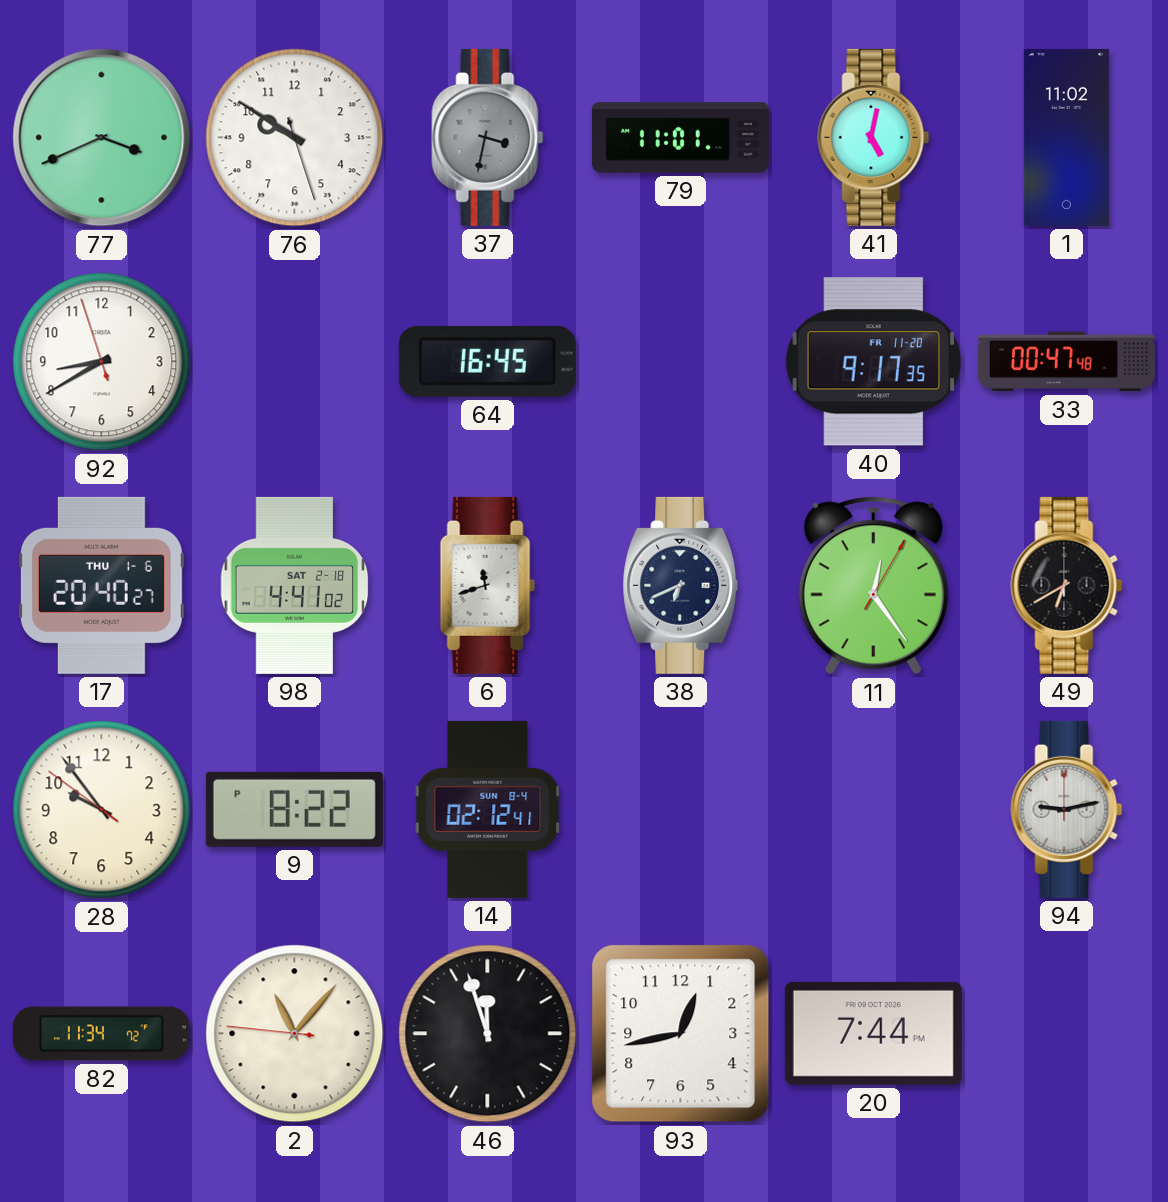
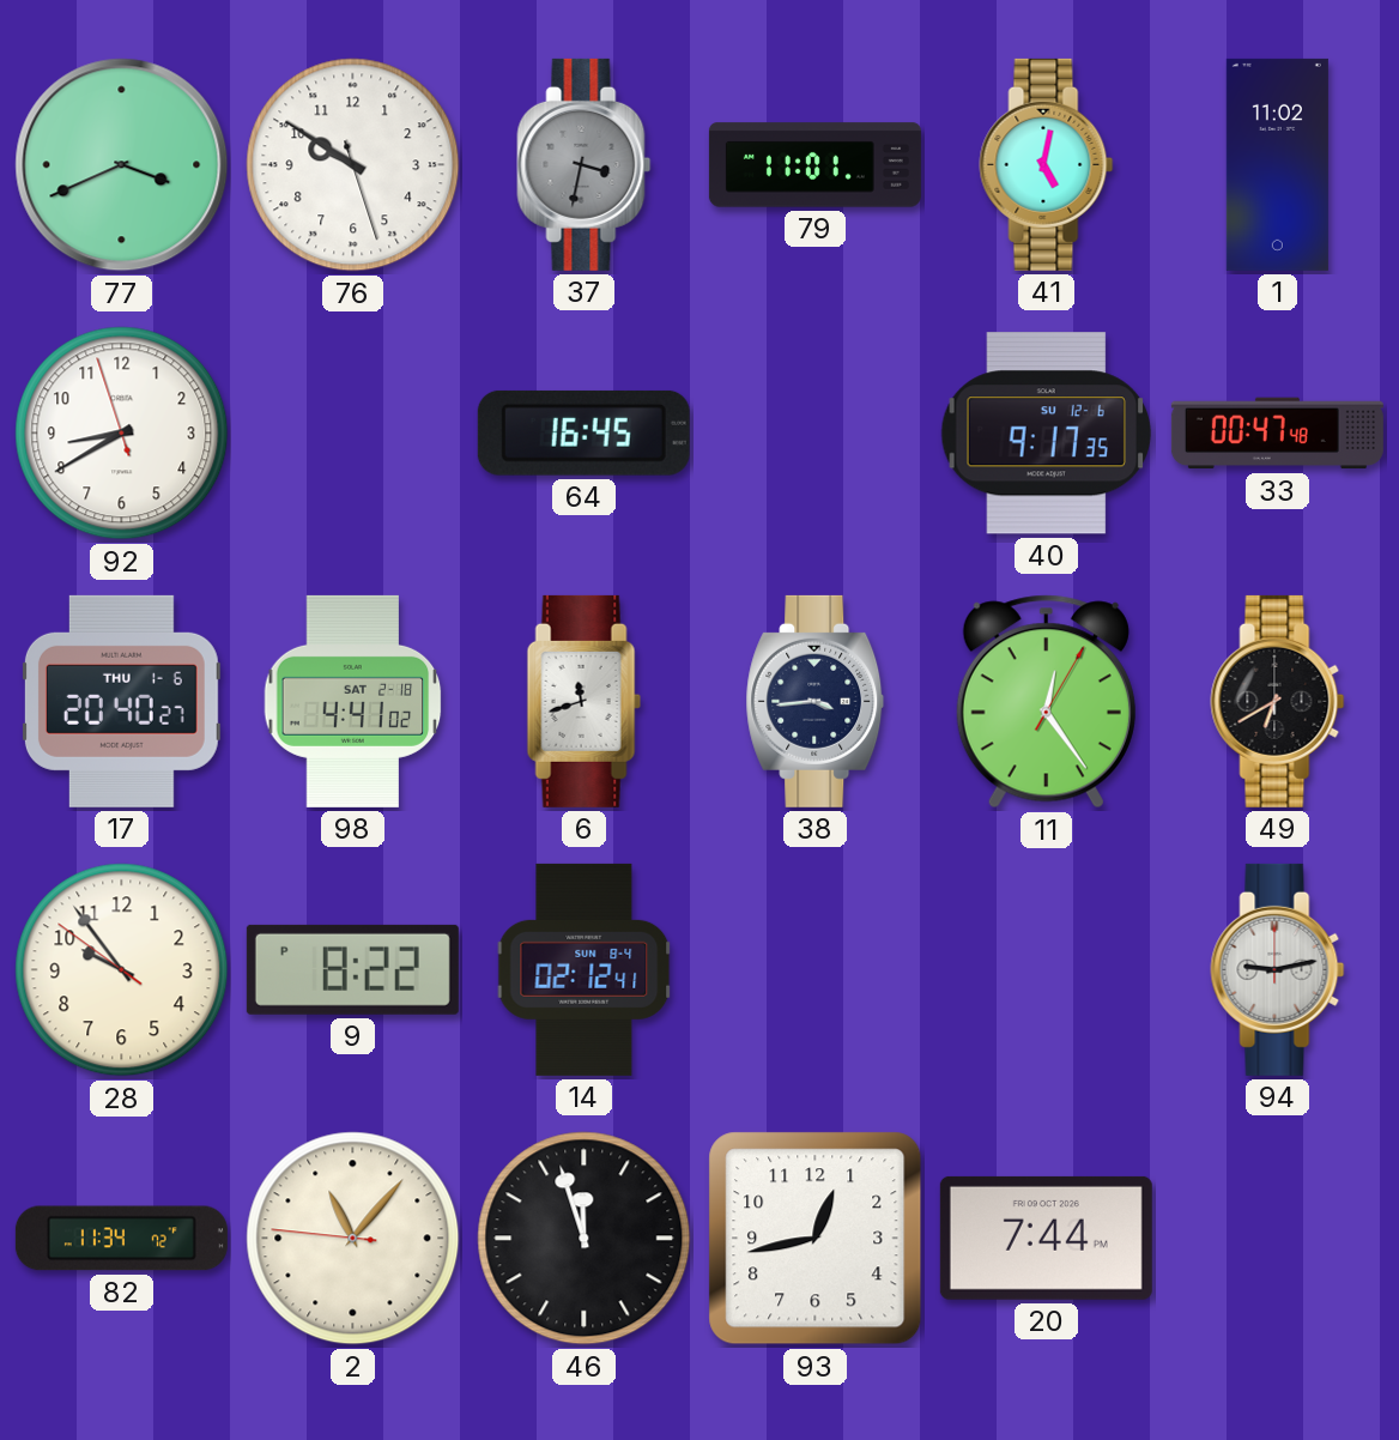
40 date: FR 11-20 -> SU 12-6 (1046, 434)
38: 6:41 -> 3:44 (816, 701)
